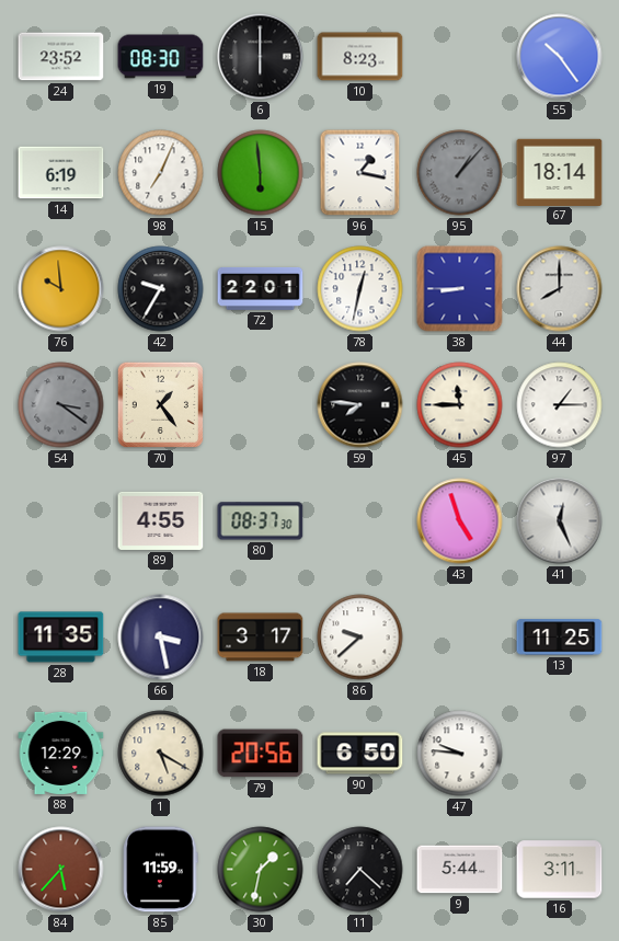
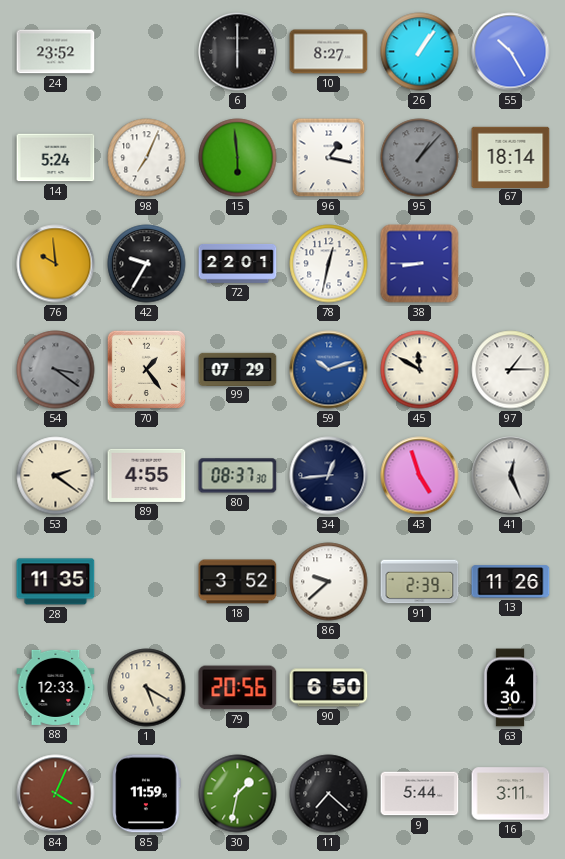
19: 08:30 -> none (161, 57)
10: 8:23 -> 8:27 (329, 52)
26: none -> 1:06 (420, 52)
55: 10:24 -> 10:25 (511, 52)
14: 6:19 -> 5:24 (56, 158)
44: 8:00 -> none (560, 289)
99: none -> 07:29 (238, 369)
59: 7:46 -> 10:12 (329, 370)
59 dial: black -> blue (329, 370)
45: 11:45 -> 11:50 (420, 370)
53: none -> 2:21 (56, 476)
34: none -> 12:44 (329, 476)
66: 3:28 -> none (161, 638)
18: 3:17 -> 3:52 (238, 582)
91: none -> 2:39 (420, 582)
13: 11:25 -> 11:26 (511, 582)
88: 12:29 -> 12:33 (56, 687)
47: 9:46 -> none (460, 754)
63: none -> 4:30 (510, 688)
84: 5:37 -> 4:04 (56, 794)
